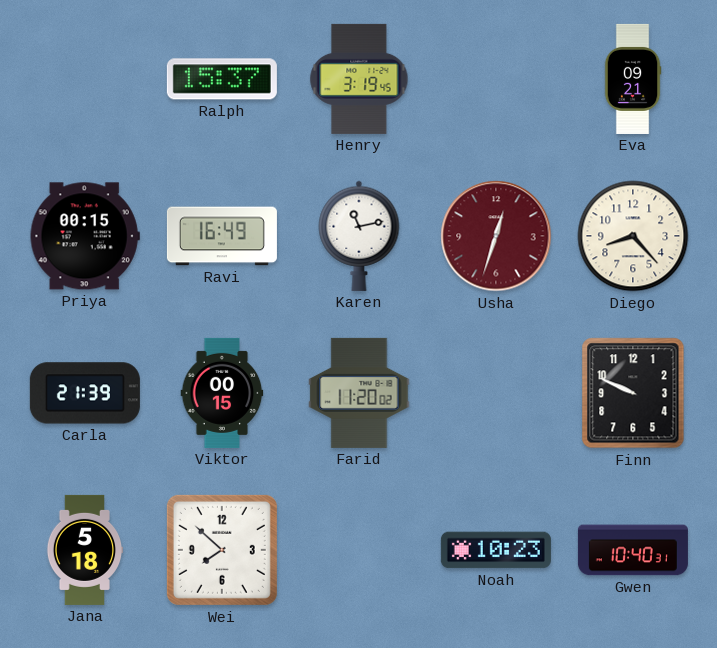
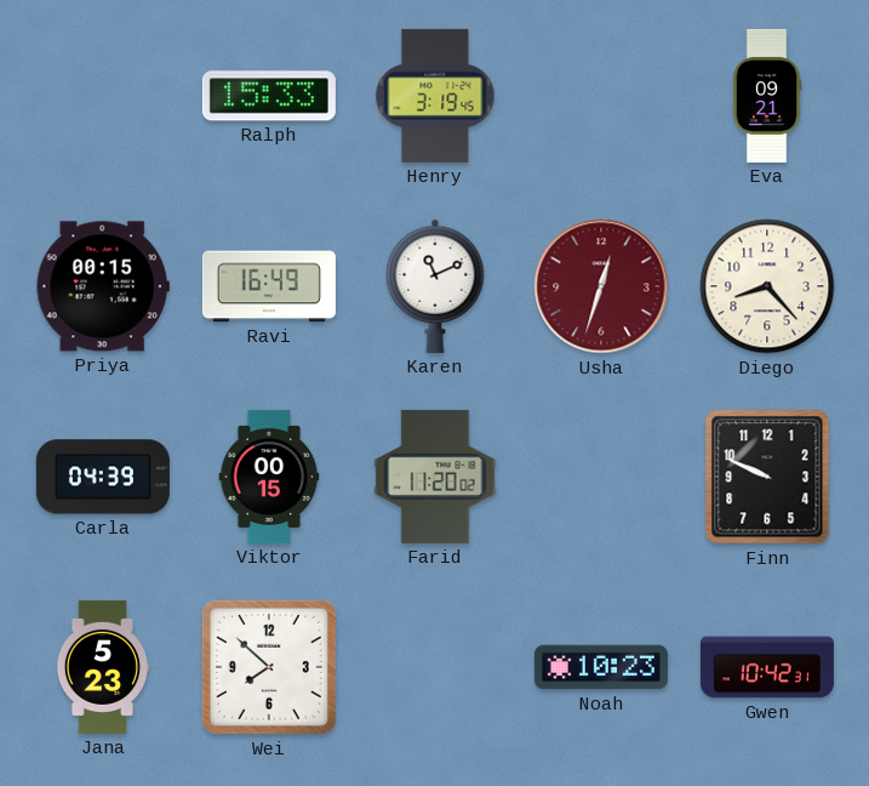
Ralph: 15:37 -> 15:33 (269, 96)
Karen: 11:13 -> 11:11 (435, 286)
Carla: 21:39 -> 04:39 (103, 477)
Jana: 5:18 -> 5:23 (103, 667)
Gwen: 10:40 -> 10:42 (767, 667)
